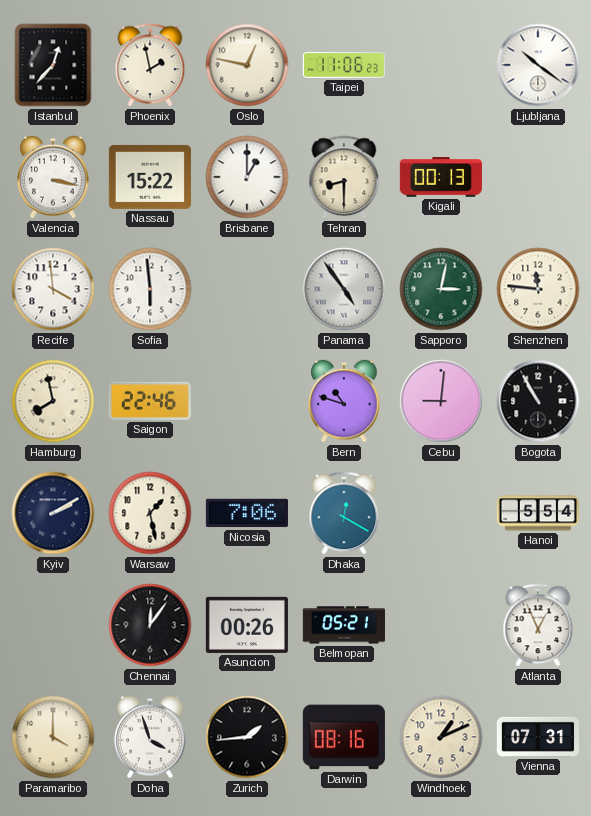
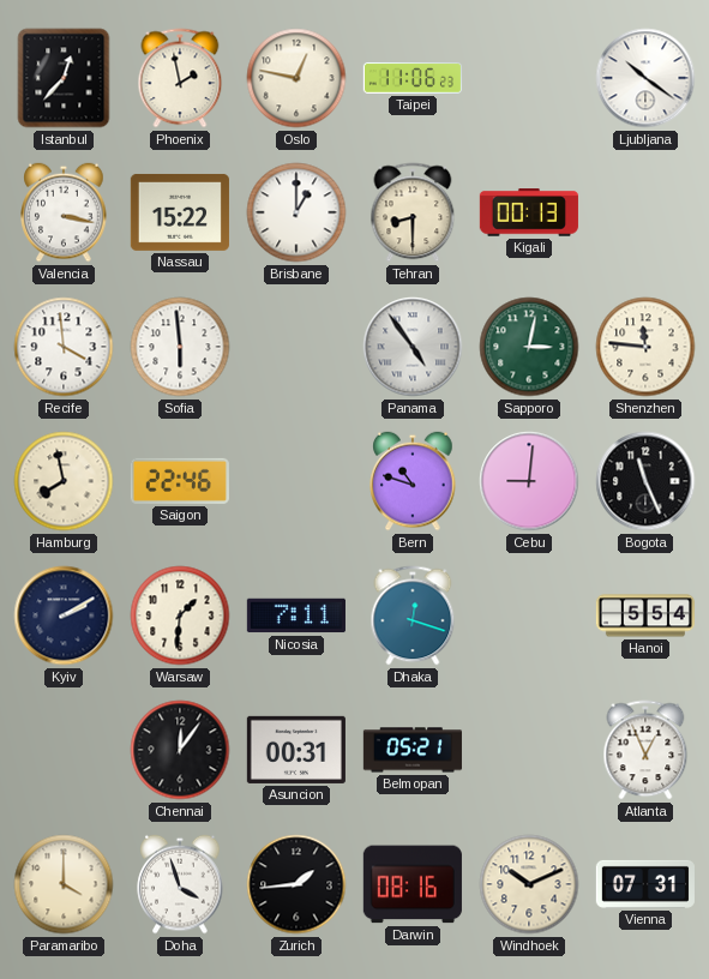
Bogota: 10:55 -> 11:26 (645, 481)
Warsaw: 1:28 -> 1:31 (180, 615)
Nicosia: 7:06 -> 7:11 (296, 615)
Dhaka: 12:20 -> 12:18 (413, 615)
Asuncion: 00:26 -> 00:31 (296, 750)
Windhoek: 1:11 -> 10:11 (529, 884)
